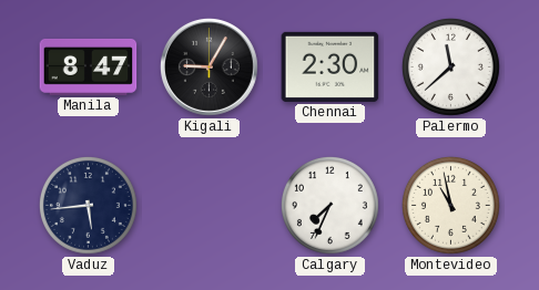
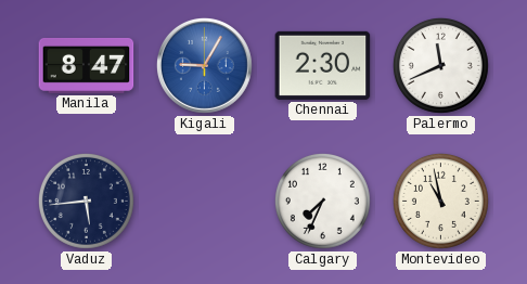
Kigali dial: black -> blue (204, 65)
Palermo: 11:38 -> 11:41 (440, 65)
